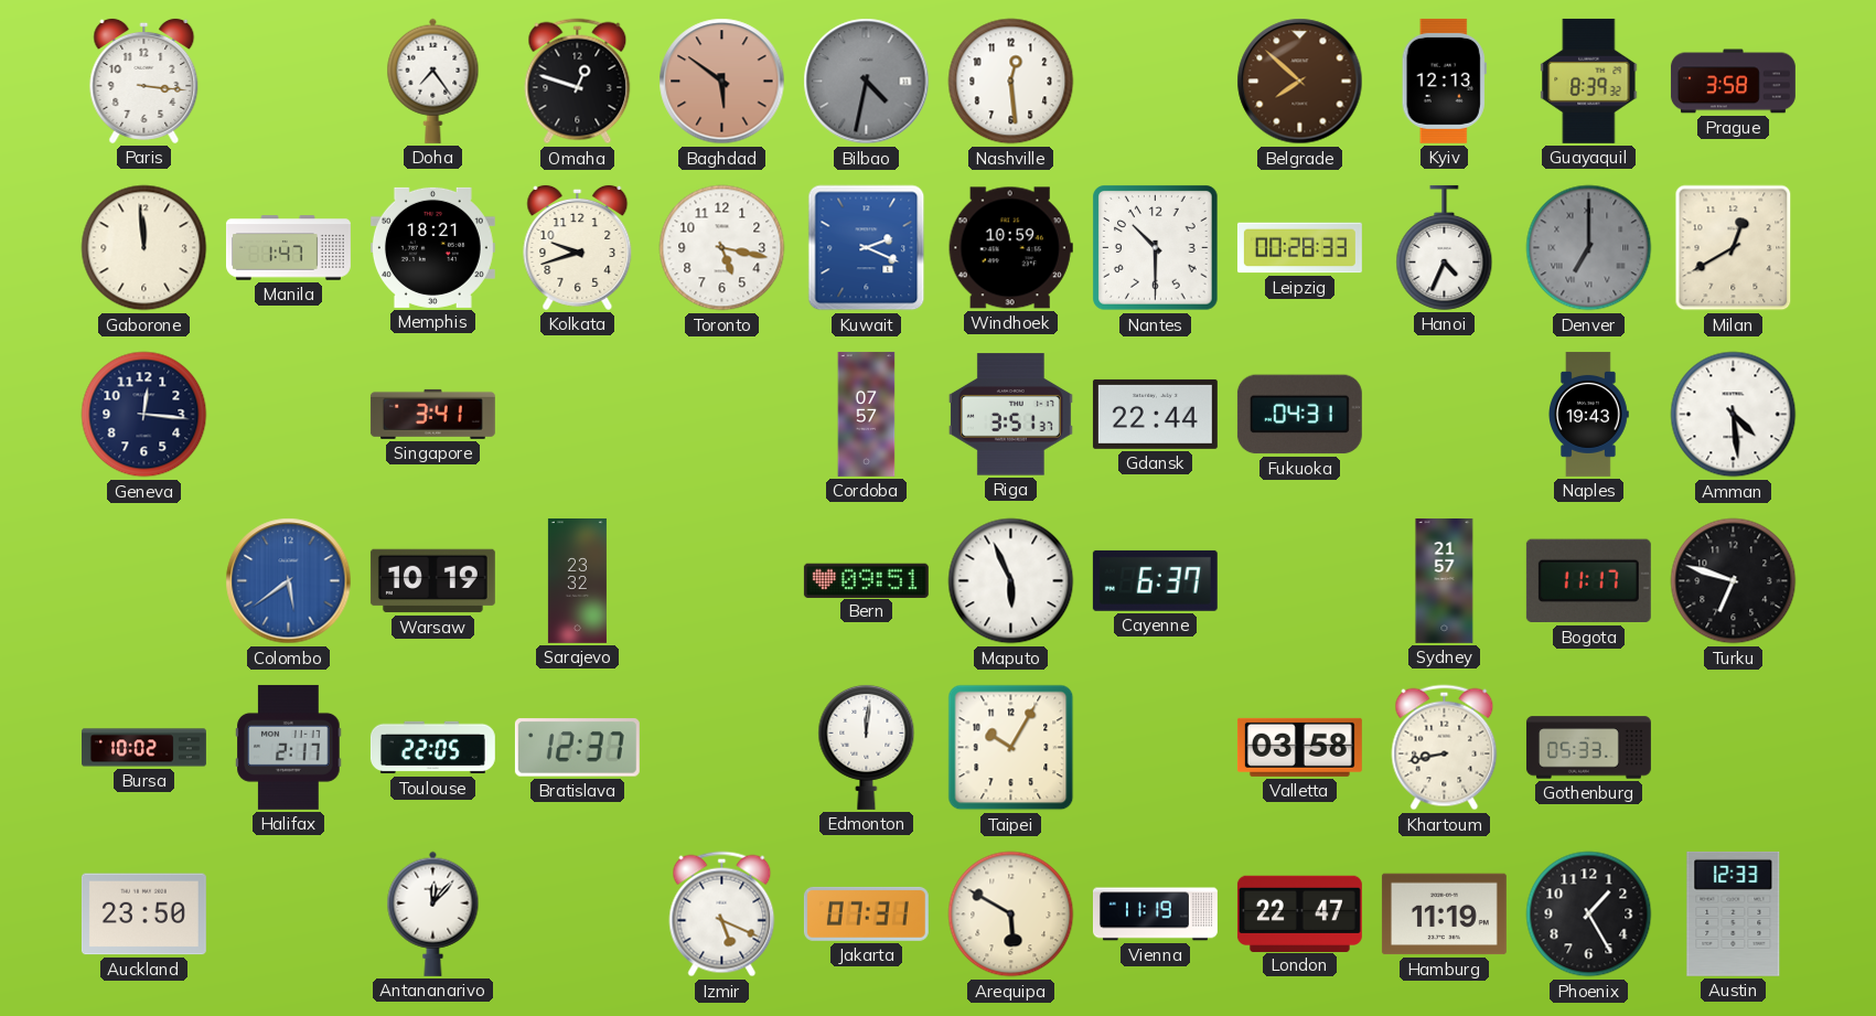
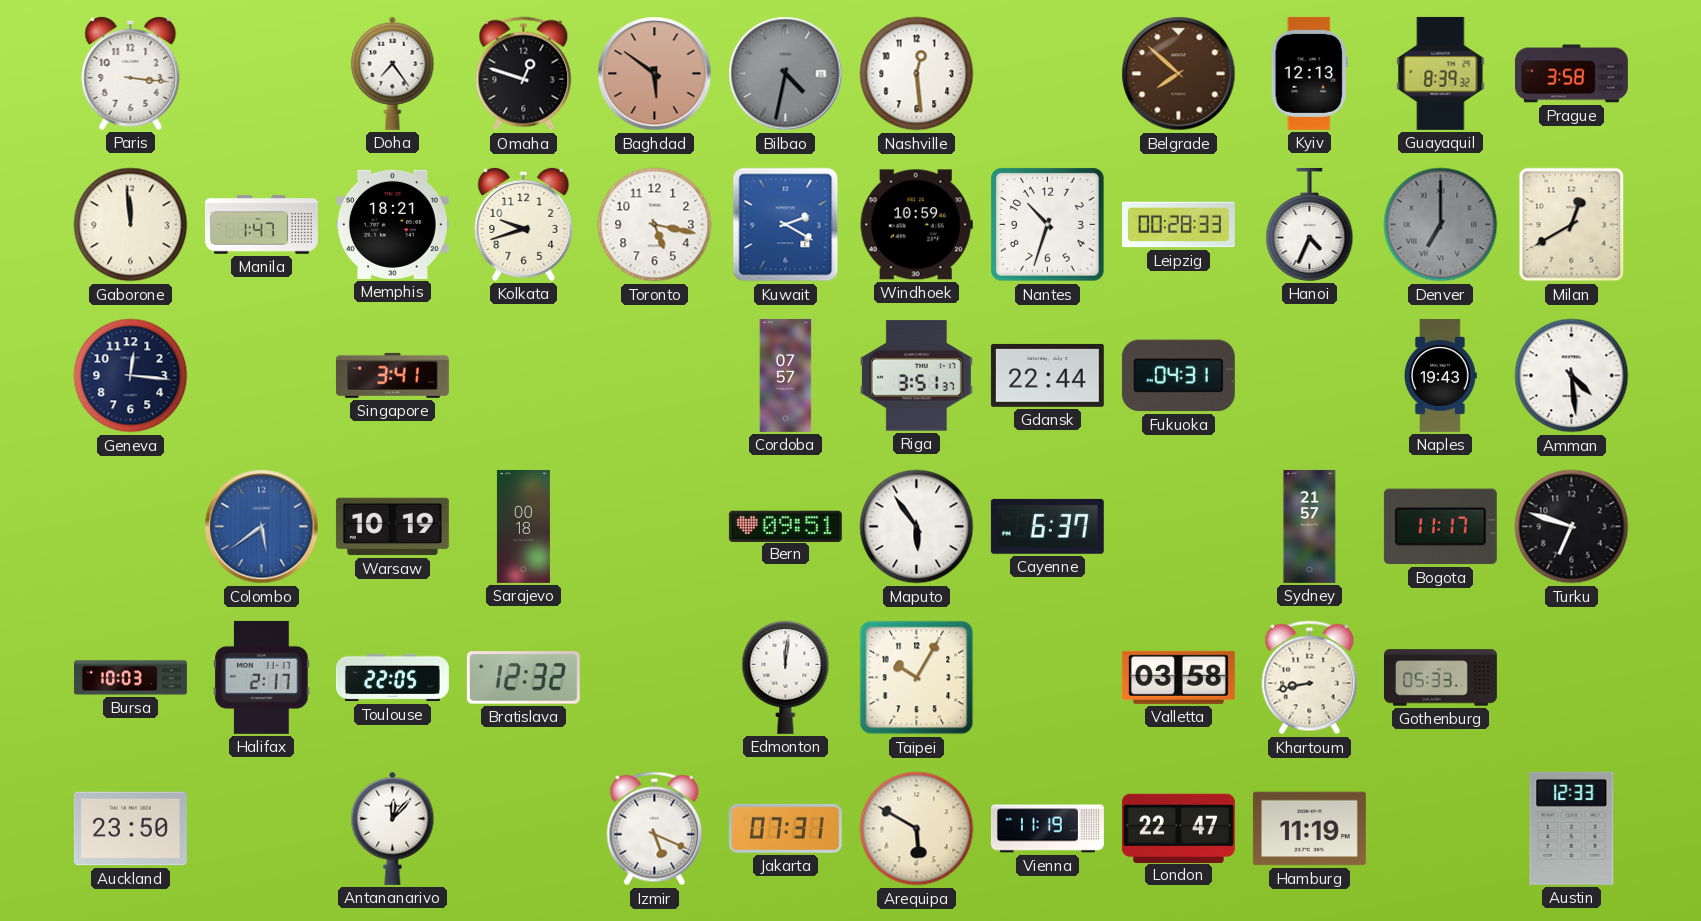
Kuwait: 2:19 -> 2:20 (786, 225)
Nantes: 10:30 -> 10:33 (1048, 225)
Sarajevo: 23:32 -> 00:18 (523, 526)
Maputo: 5:56 -> 5:54 (917, 527)
Bursa: 10:02 -> 10:03 (131, 678)
Bratislava: 12:37 -> 12:32 (523, 678)
Phoenix: 1:25 -> none (1589, 915)
